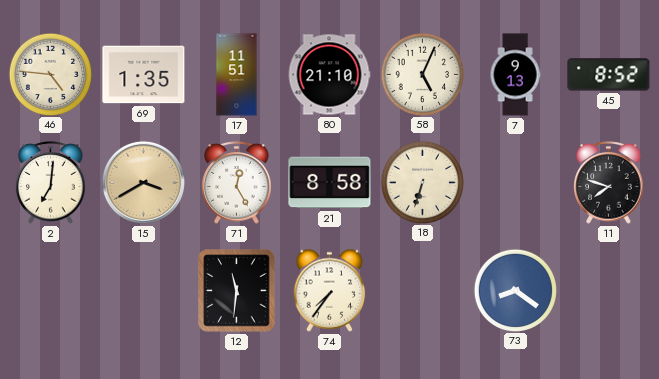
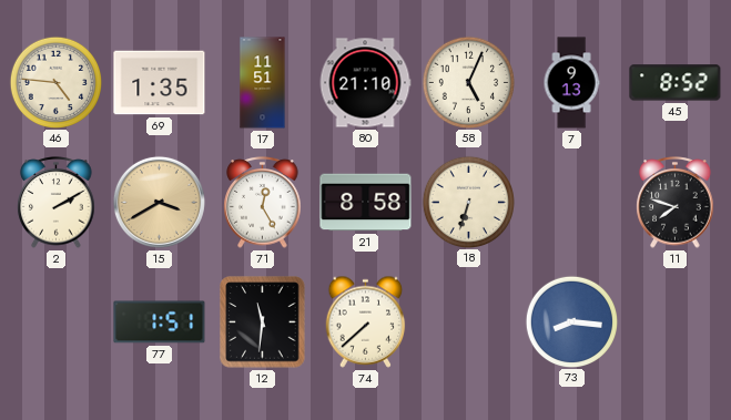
2: 7:01 -> 2:10 (57, 203)
77: none -> 1:51 (160, 322)
74: 7:36 -> 7:38 (366, 321)
73: 8:21 -> 8:16 (571, 321)
